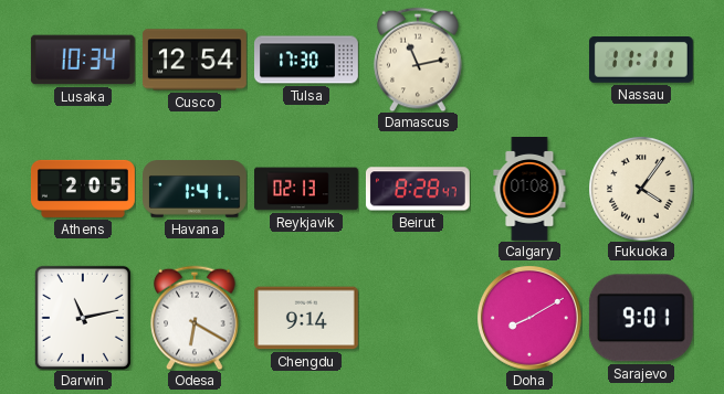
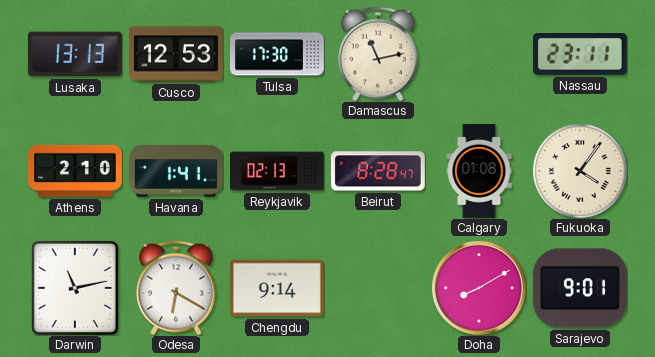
Lusaka: 10:34 -> 13:13 (75, 54)
Cusco: 12:54 -> 12:53 (176, 54)
Nassau: 11:11 -> 23:11 (580, 55)
Athens: 2:05 -> 2:10 (75, 171)
